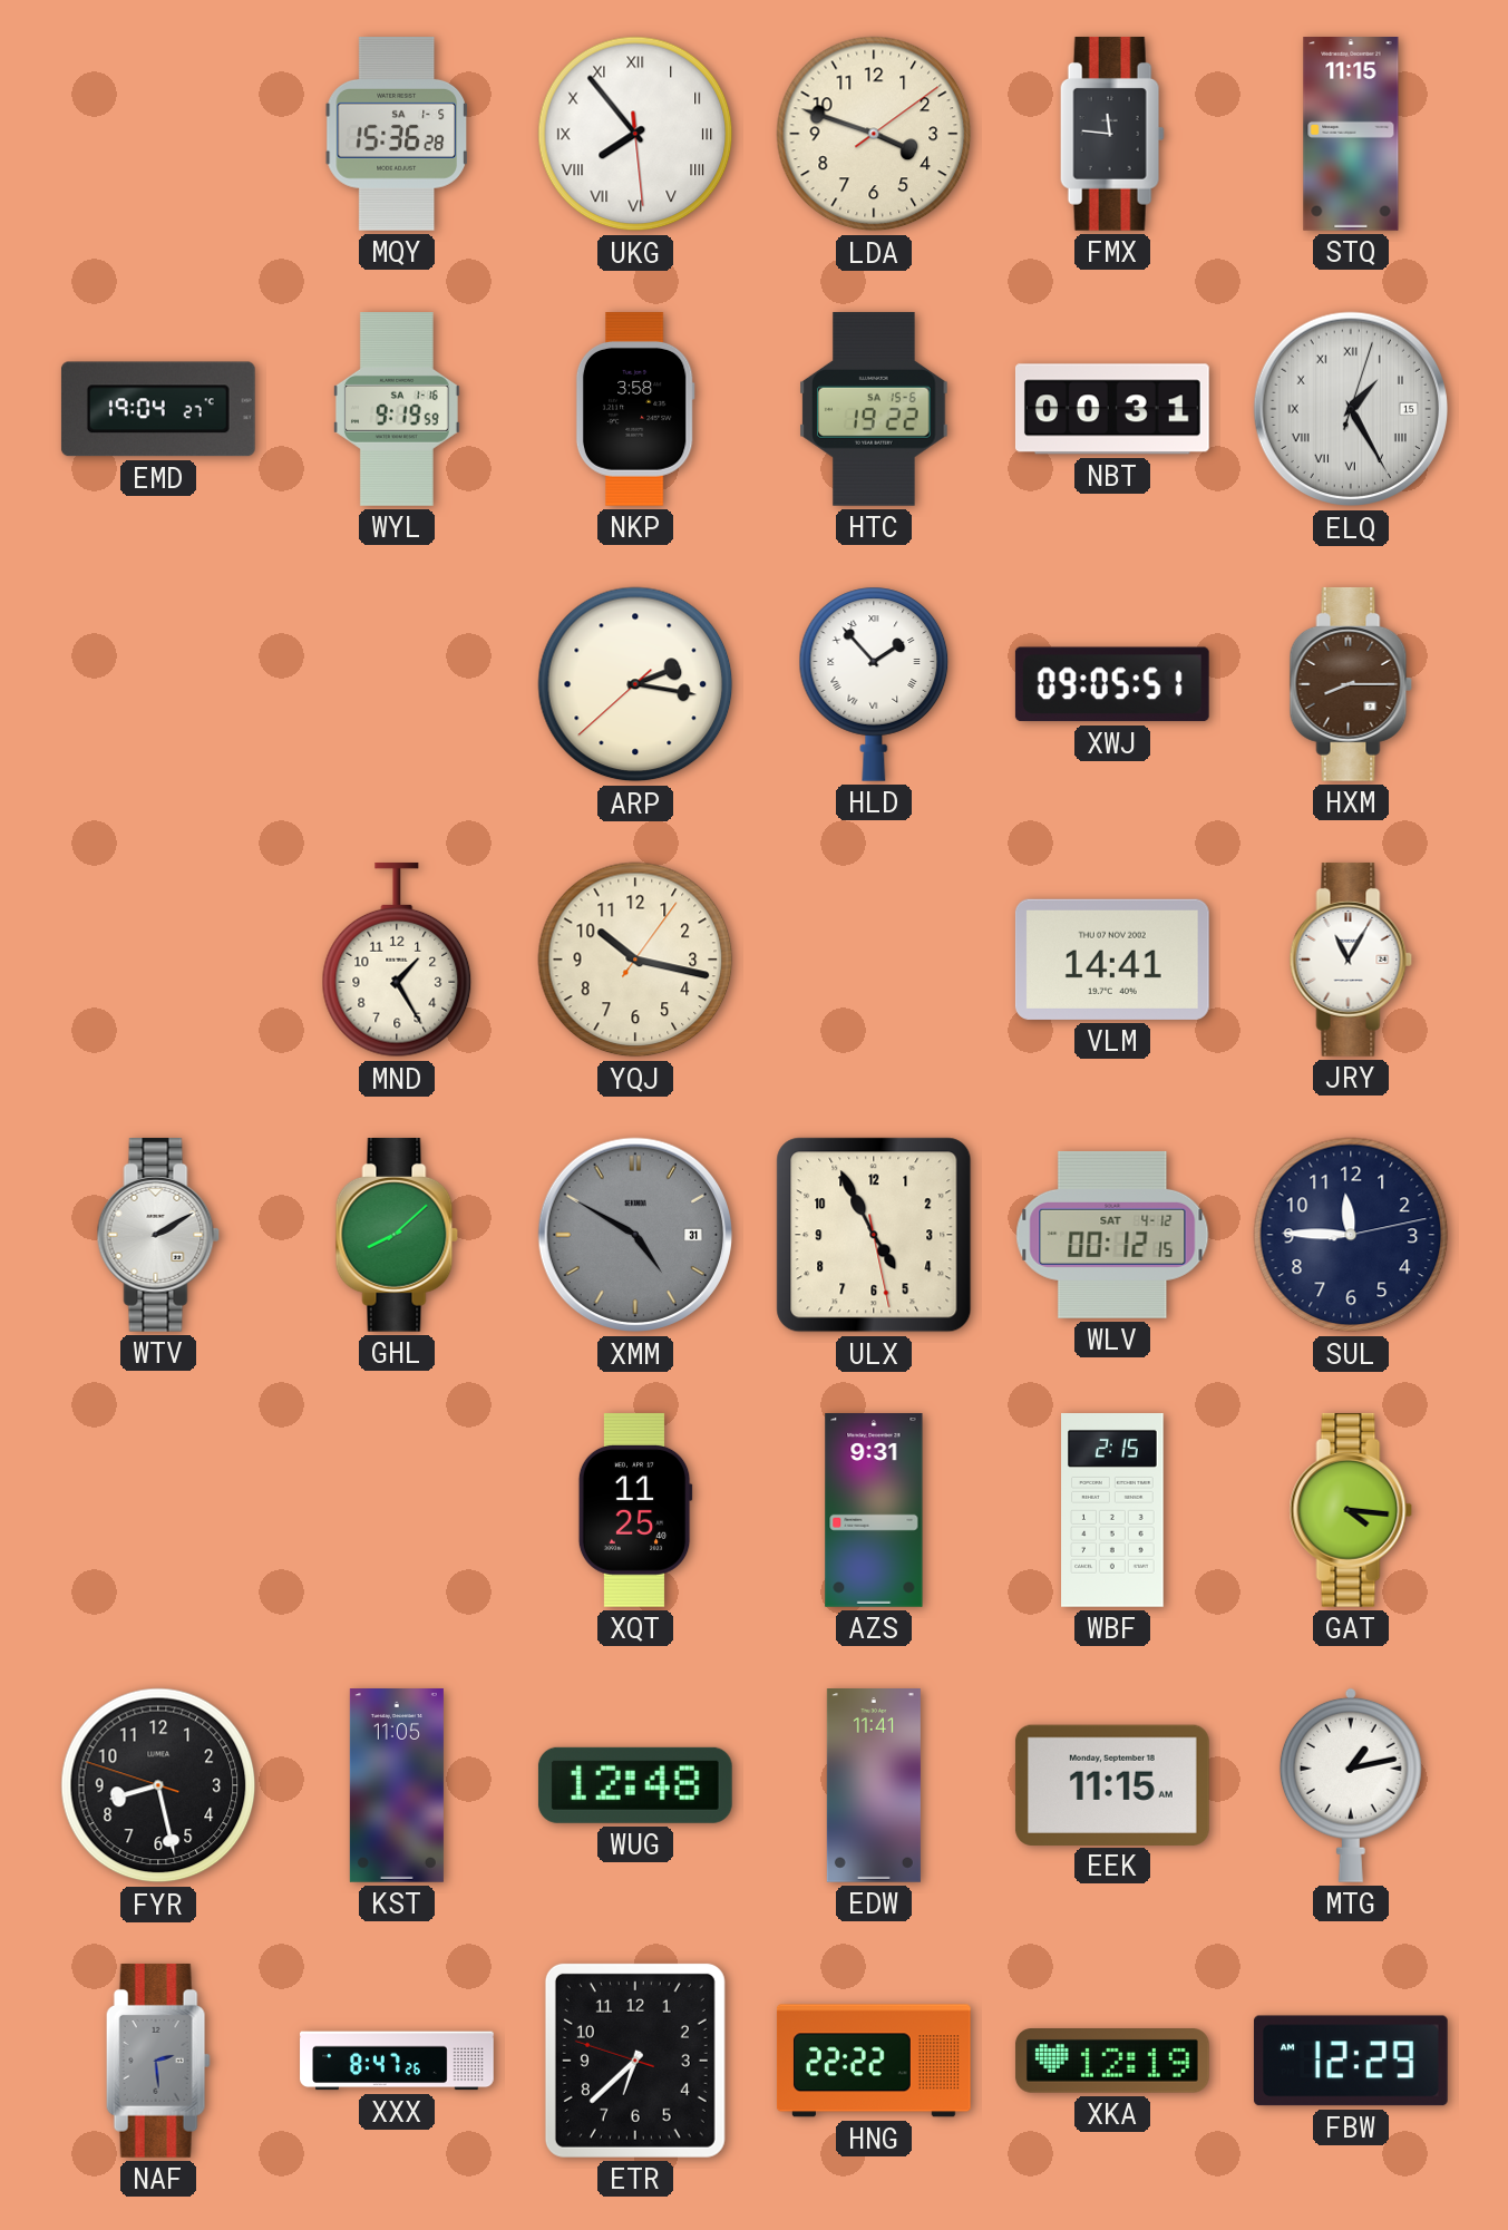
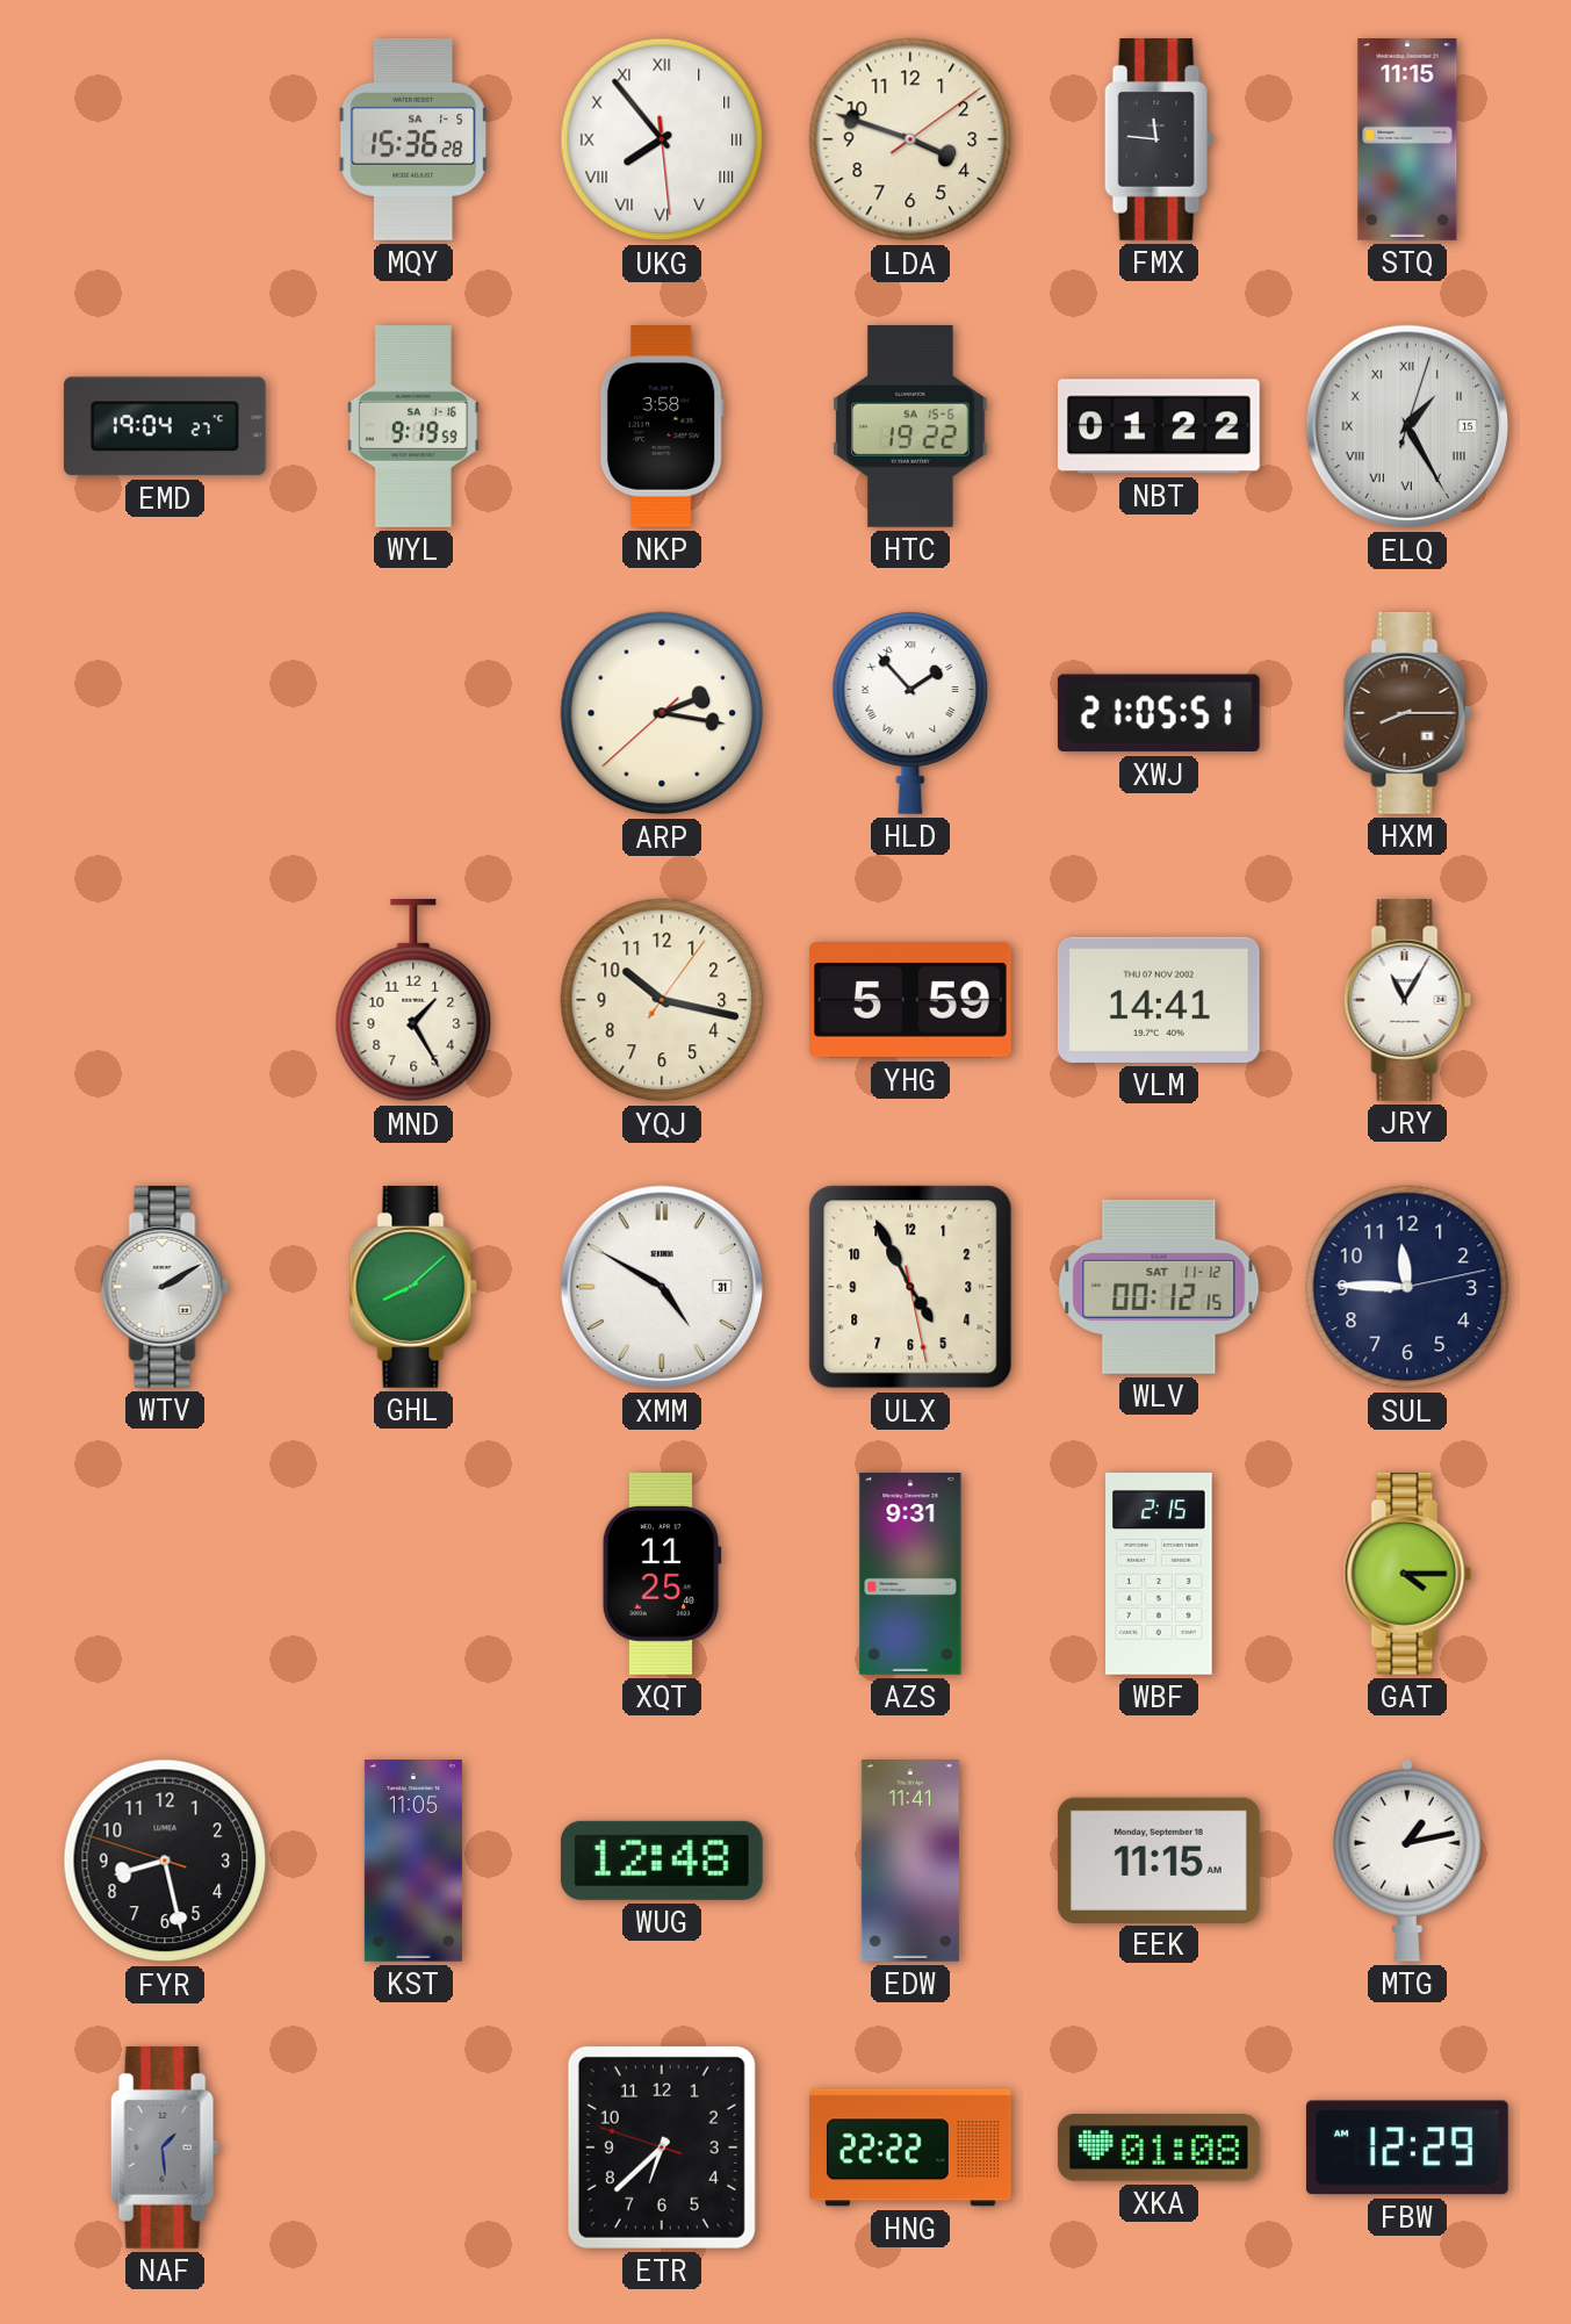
NBT: 00:31 -> 01:22 (1159, 426)
XWJ: 09:05 -> 21:05 (1159, 713)
YHG: none -> 5:59 (910, 1000)
XMM dial: grey -> white (662, 1287)
WLV date: SAT 4-12 -> SAT 11-12 (1159, 1287)
GAT: 4:16 -> 4:15 (1407, 1574)
NAF: 2:29 -> 1:29 (165, 2147)
XXX: 8:47 -> none (397, 2061)
XKA: 12:19 -> 01:08 (1159, 2149)
